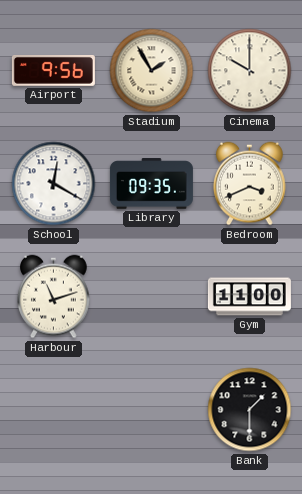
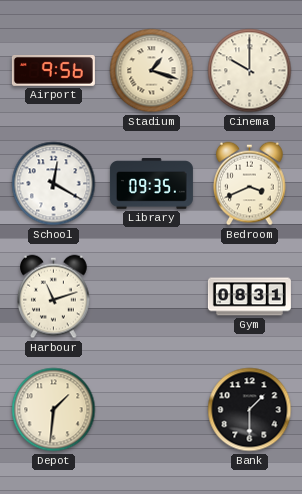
Stadium: 1:55 -> 1:18 (152, 71)
Gym: 11:00 -> 08:31 (249, 297)
Depot: none -> 1:31 (54, 410)
